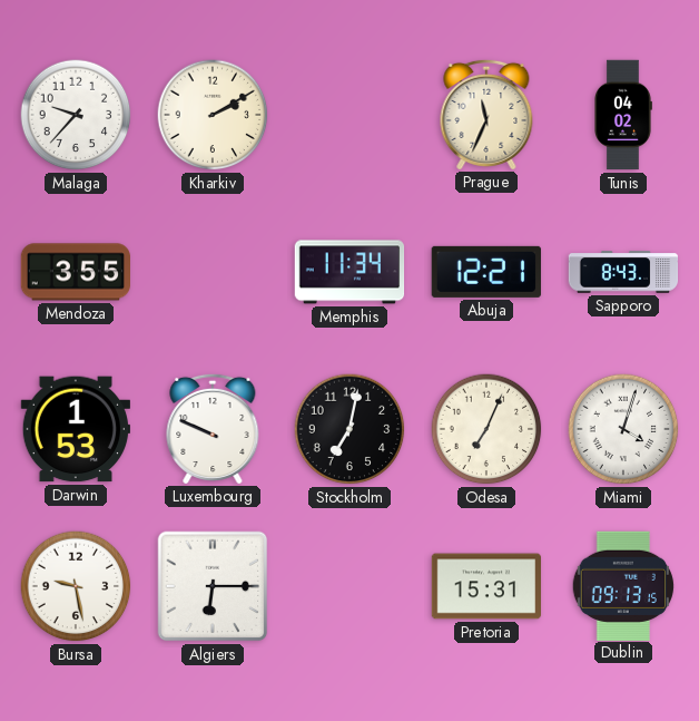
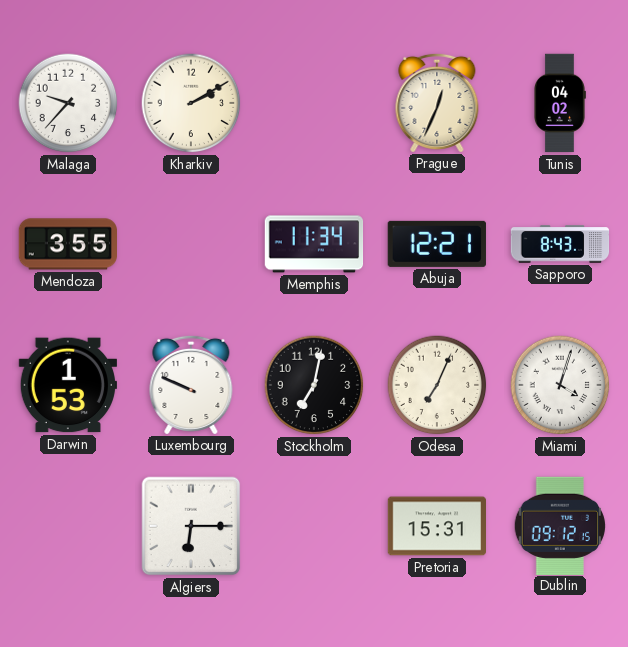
Prague: 11:34 -> 12:34 (437, 102)
Bursa: 9:28 -> none (76, 586)
Dublin: 09:13 -> 09:12 (559, 525)
